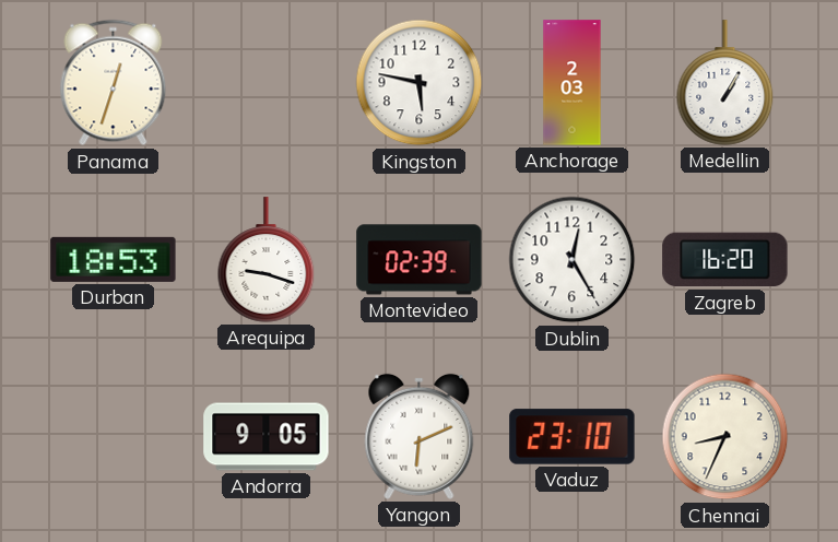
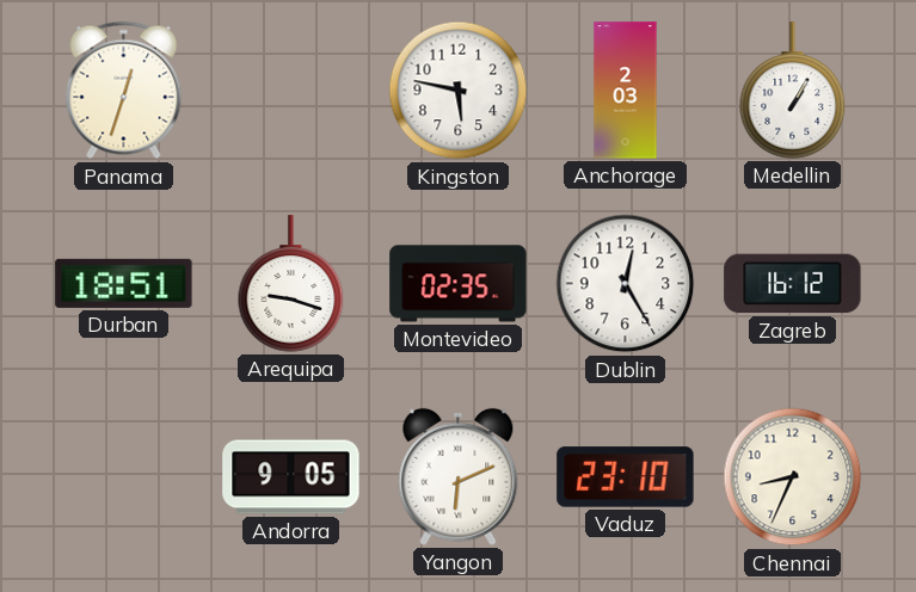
Durban: 18:53 -> 18:51 (124, 283)
Montevideo: 02:39 -> 02:35 (459, 284)
Zagreb: 16:20 -> 16:12 (793, 284)
